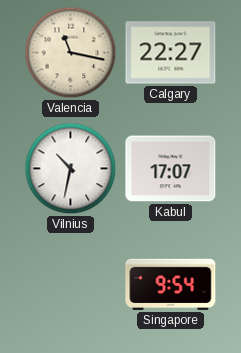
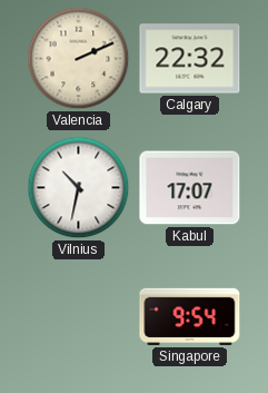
Valencia: 11:17 -> 2:11 (79, 59)
Calgary: 22:27 -> 22:32 (190, 59)
